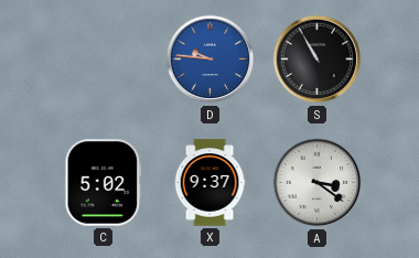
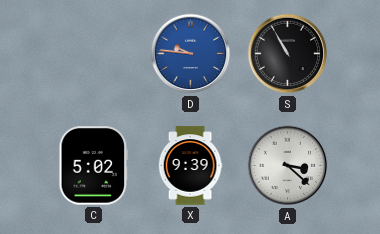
X: 9:37 -> 9:39 (190, 166)
A: 3:21 -> 3:22 (288, 166)
